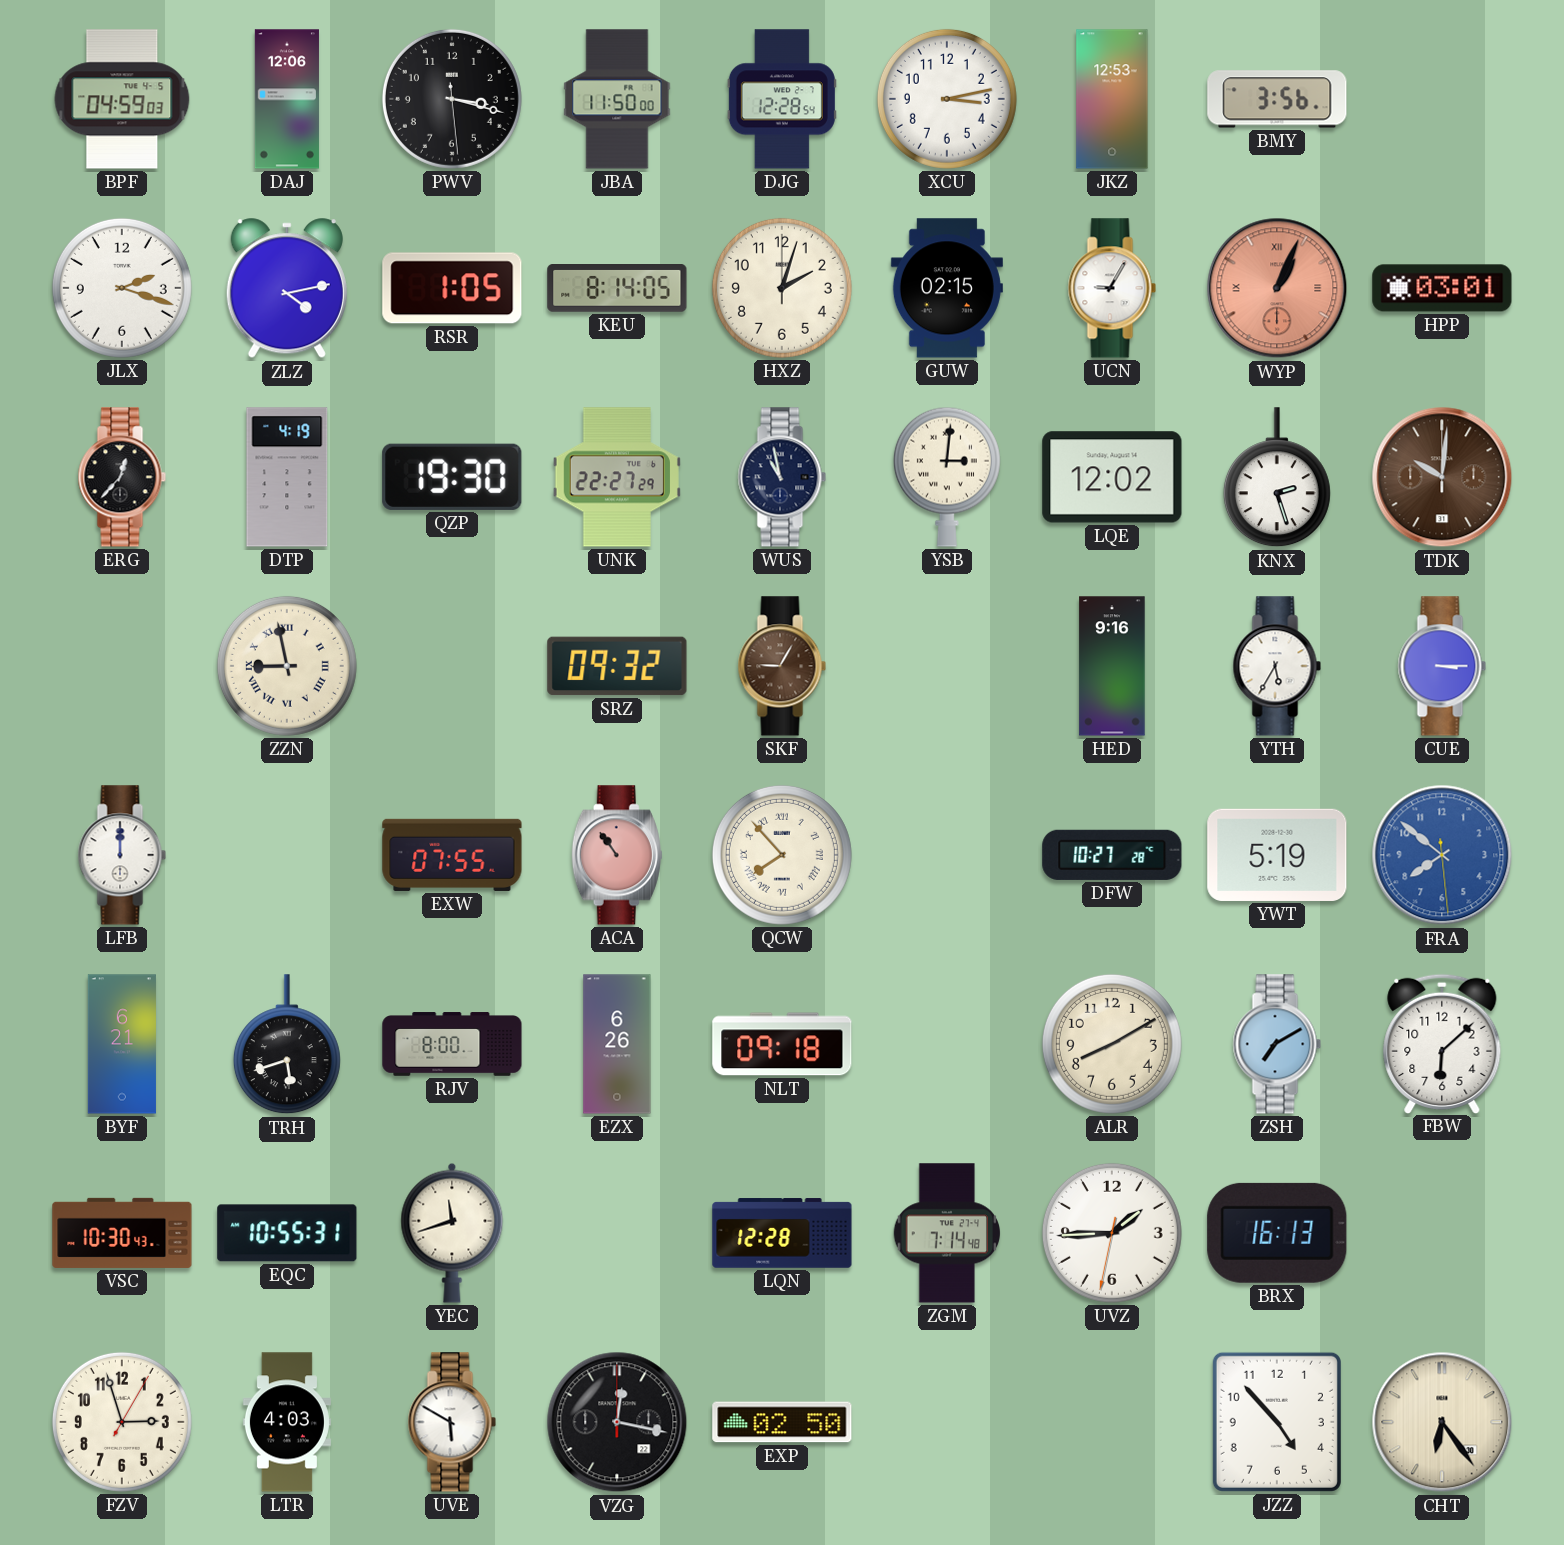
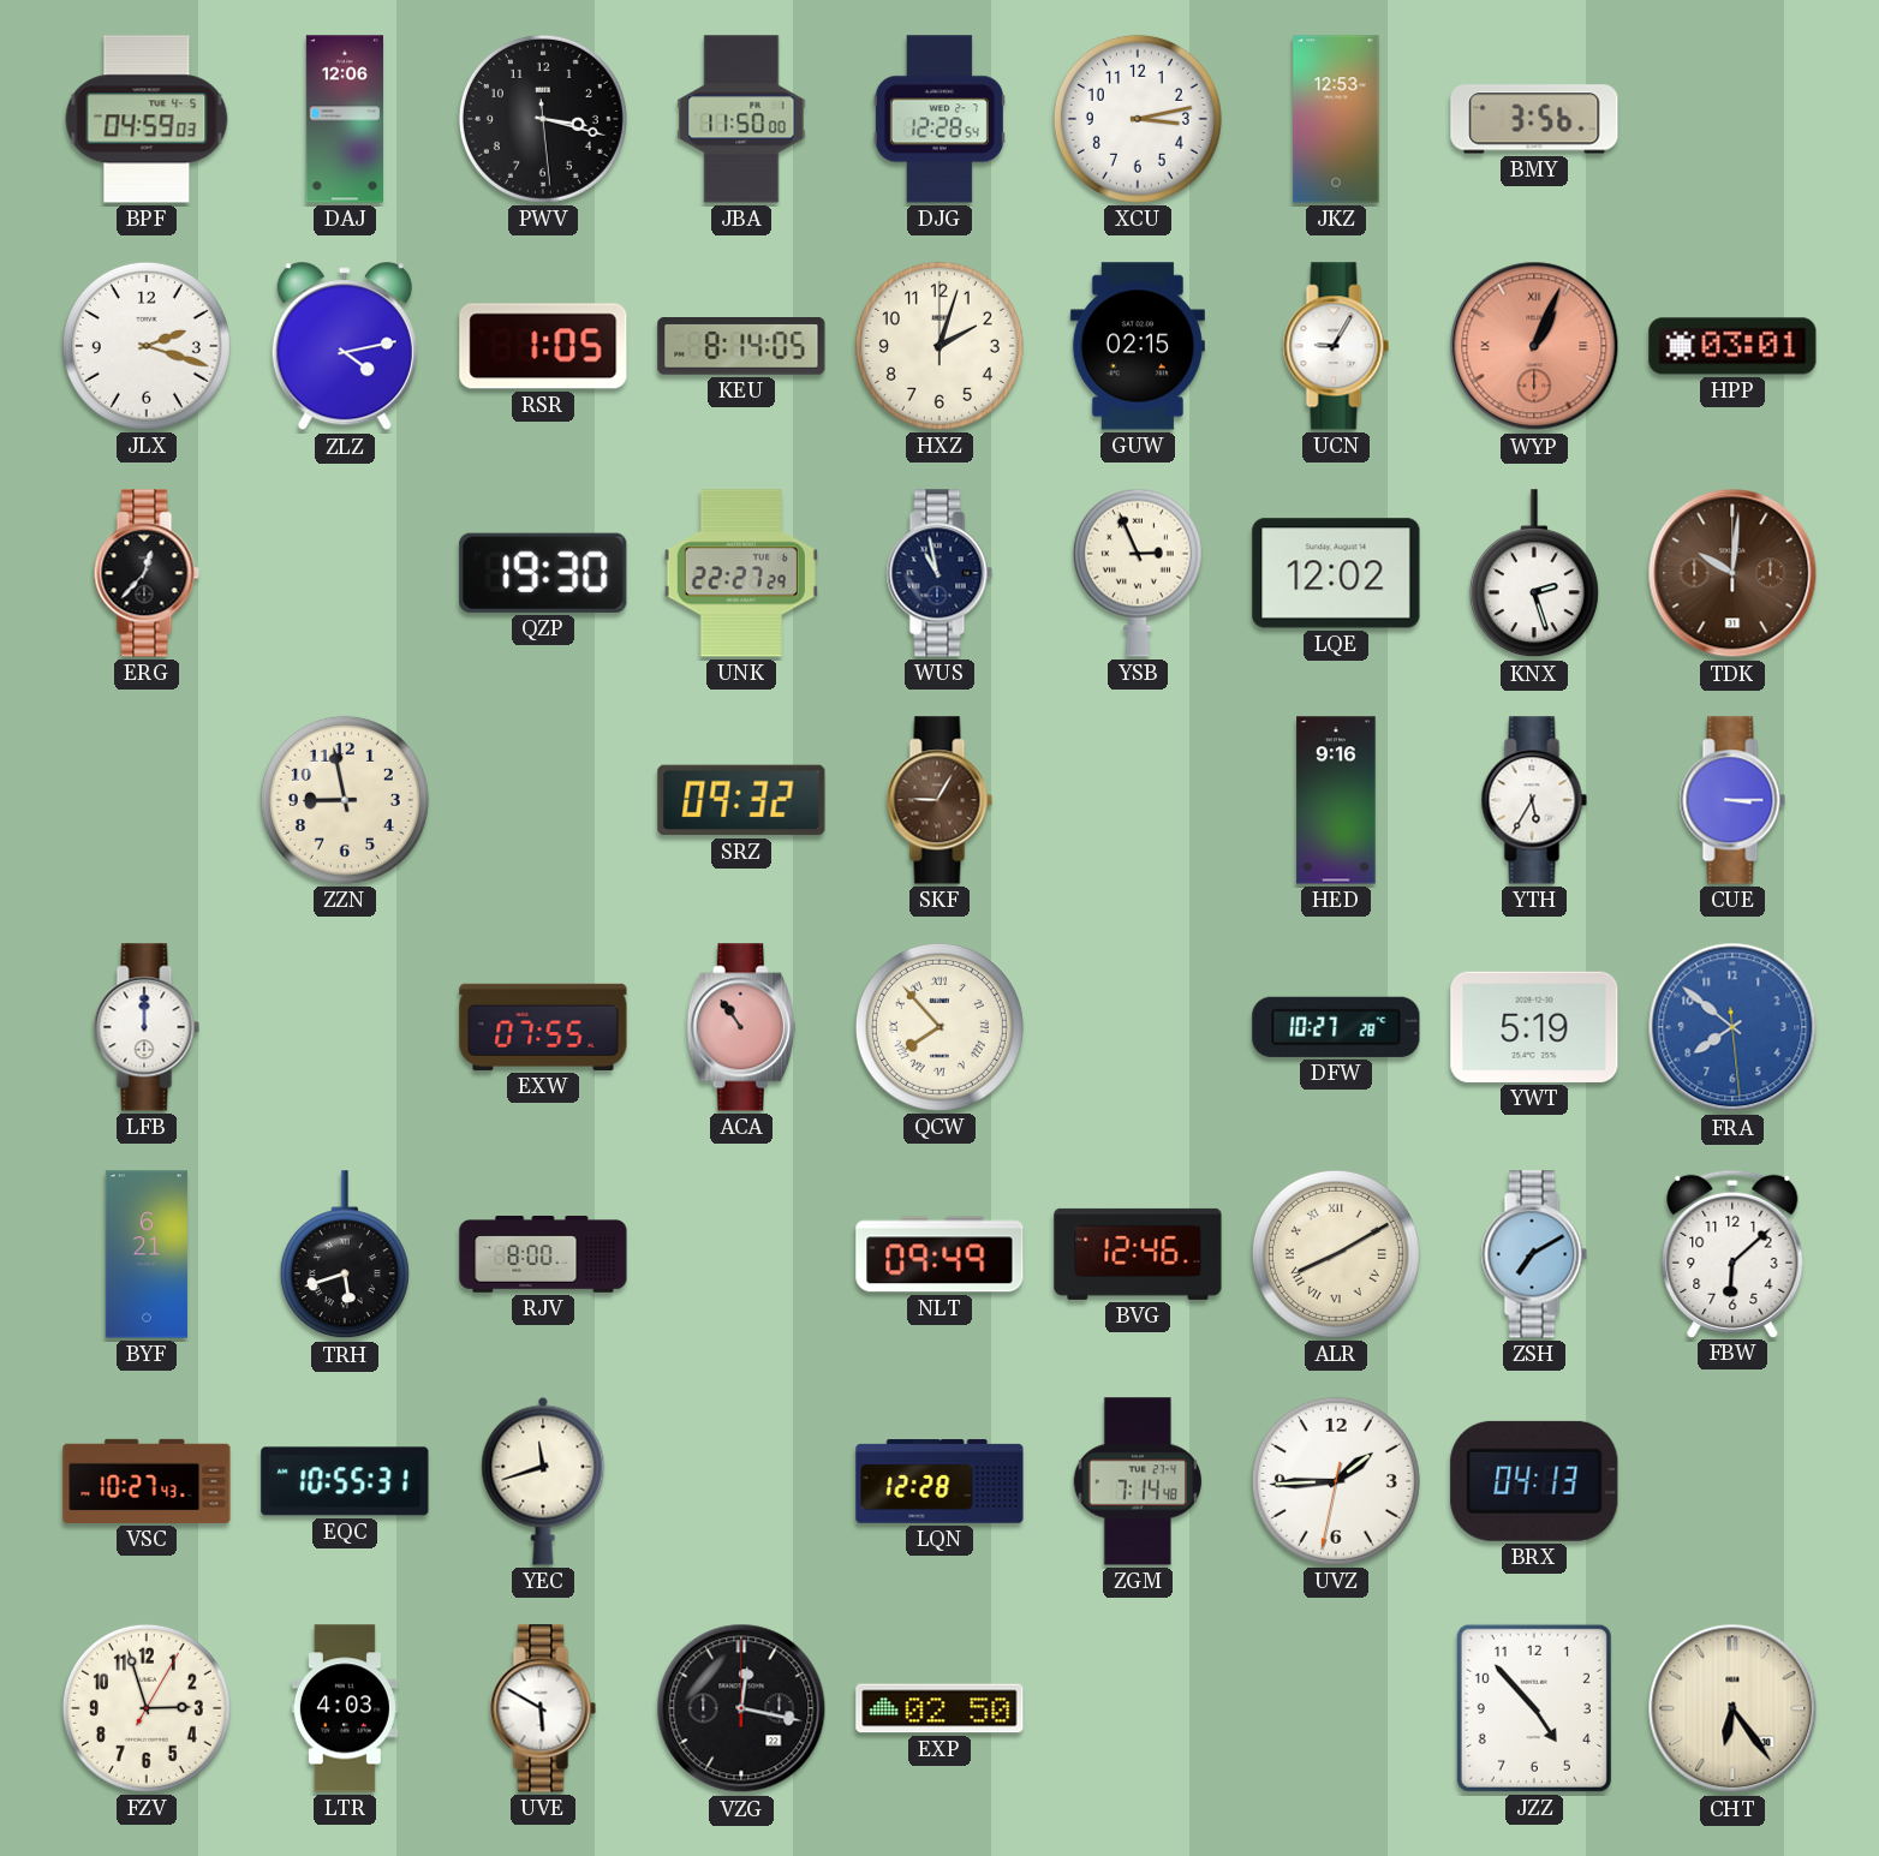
DTP: 4:19 -> none (287, 477)
YSB: 3:01 -> 2:56 (1138, 573)
ZZN numerals: Roman -> Arabic (345, 800)
EZX: 6:26 -> none (617, 1044)
NLT: 09:18 -> 09:49 (939, 1254)
BVG: none -> 12:46 (1138, 1254)
ALR numerals: Arabic -> Roman (1336, 1254)
VSC: 10:30 -> 10:27 (147, 1481)
BRX: 16:13 -> 04:13 (1534, 1481)
